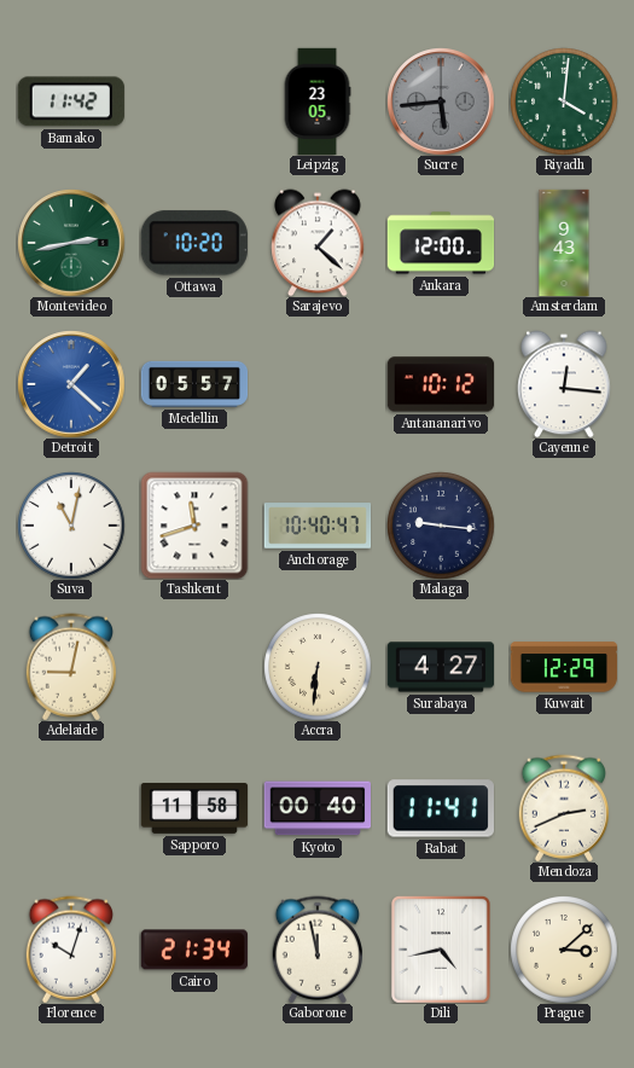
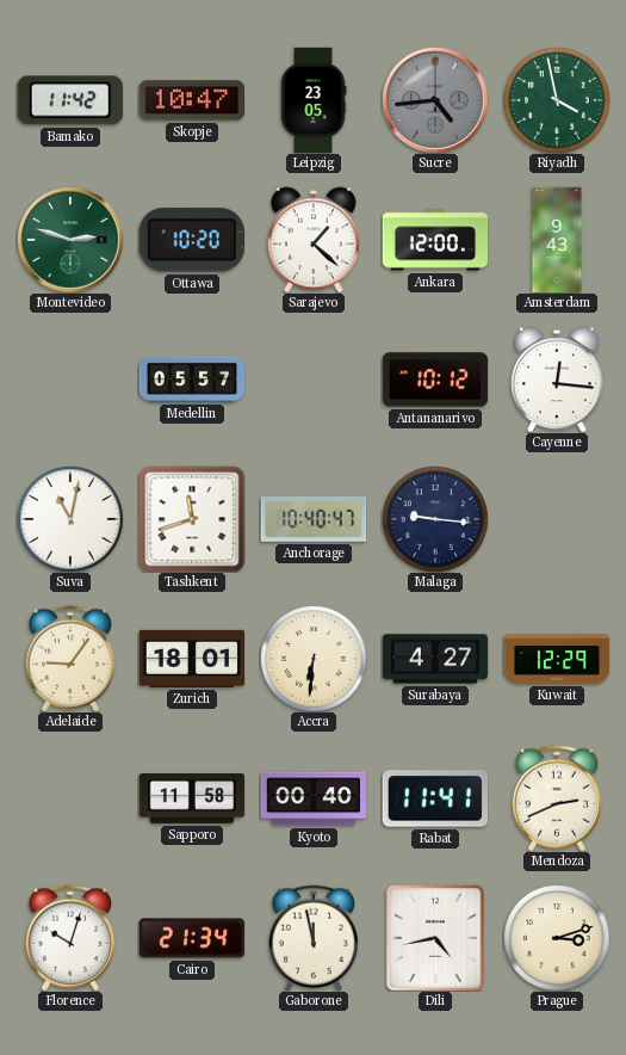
Skopje: none -> 10:47 (191, 100)
Sucre: 5:44 -> 4:44 (435, 100)
Riyadh: 4:01 -> 3:58 (557, 100)
Montevideo: 2:43 -> 2:48 (70, 240)
Detroit: 1:22 -> none (71, 384)
Adelaide: 9:02 -> 9:06 (70, 659)
Zurich: none -> 18:01 (191, 659)
Prague: 3:08 -> 3:12 (557, 938)
